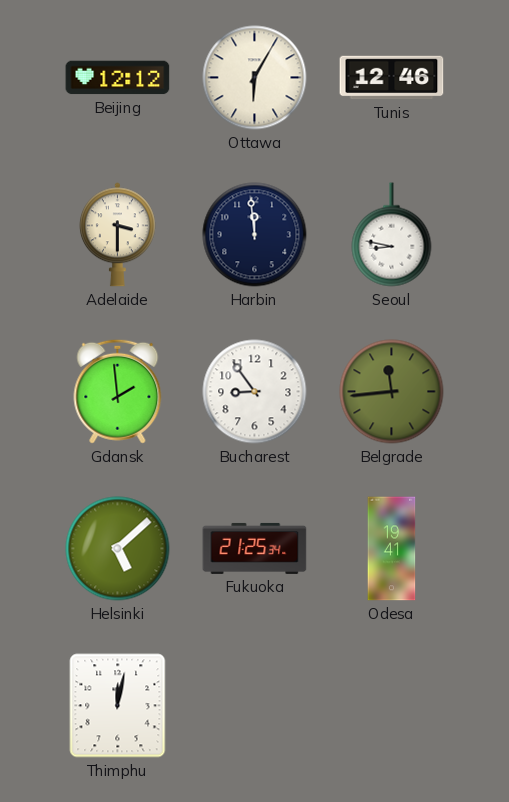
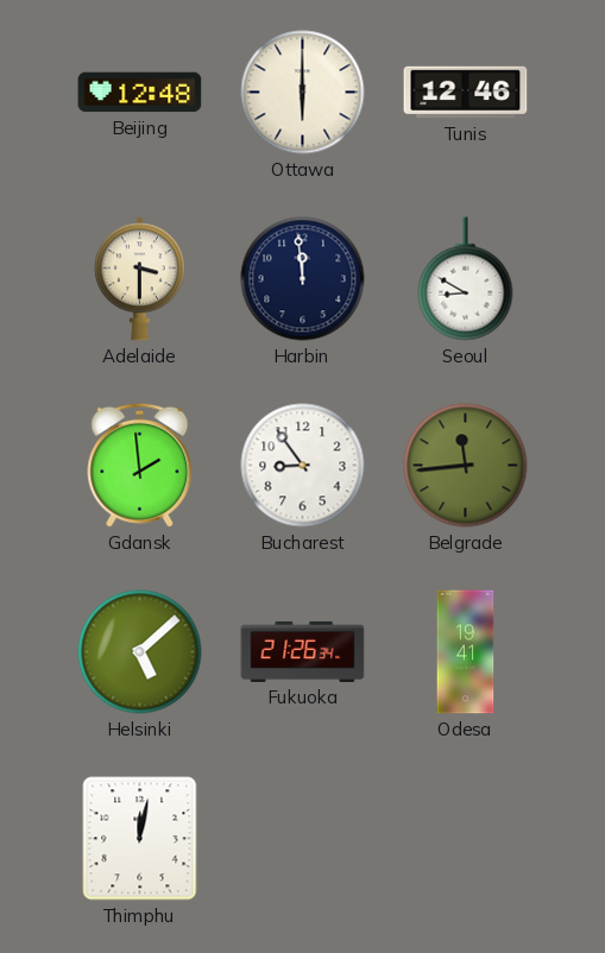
Beijing: 12:12 -> 12:48 (140, 93)
Ottawa: 6:05 -> 6:00 (303, 93)
Seoul: 8:47 -> 8:50 (466, 279)
Fukuoka: 21:25 -> 21:26 (303, 651)
